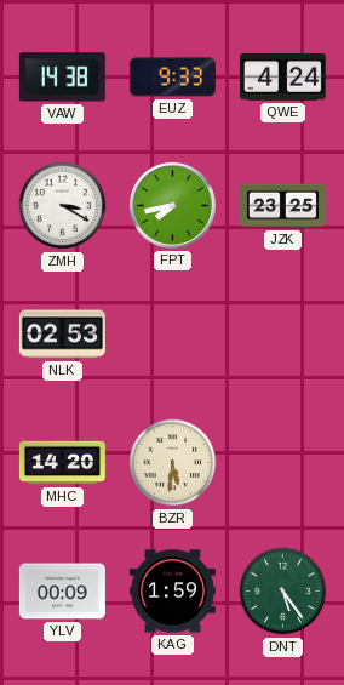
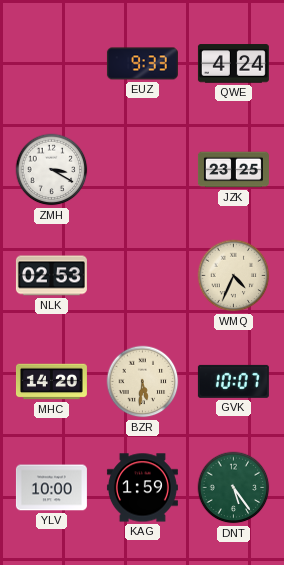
VAW: 14:38 -> none (62, 78)
FPT: 7:43 -> none (172, 205)
WMQ: none -> 4:34 (234, 276)
GVK: none -> 10:07 (233, 381)
YLV: 00:09 -> 10:00 (51, 488)
